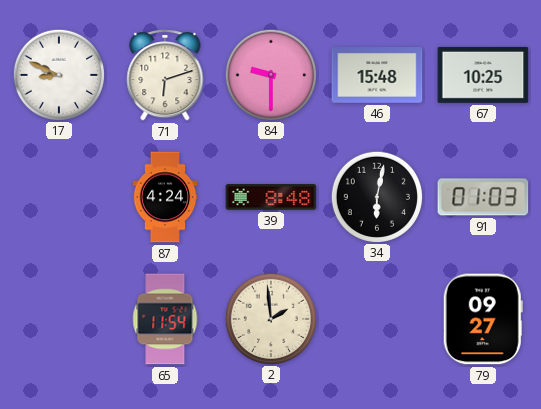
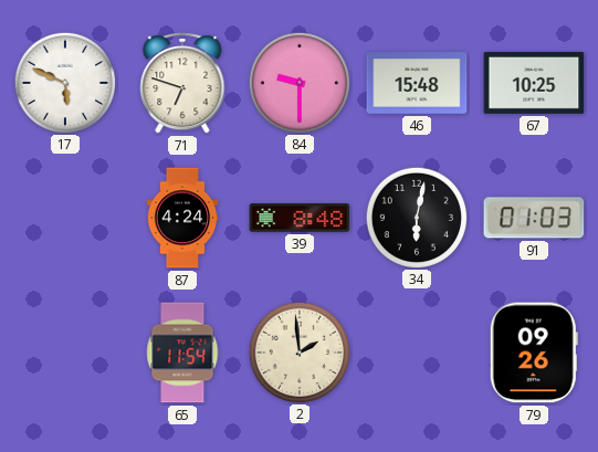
17: 8:49 -> 5:49 (64, 82)
71: 6:12 -> 6:48 (182, 84)
79: 09:27 -> 09:26 (534, 353)
